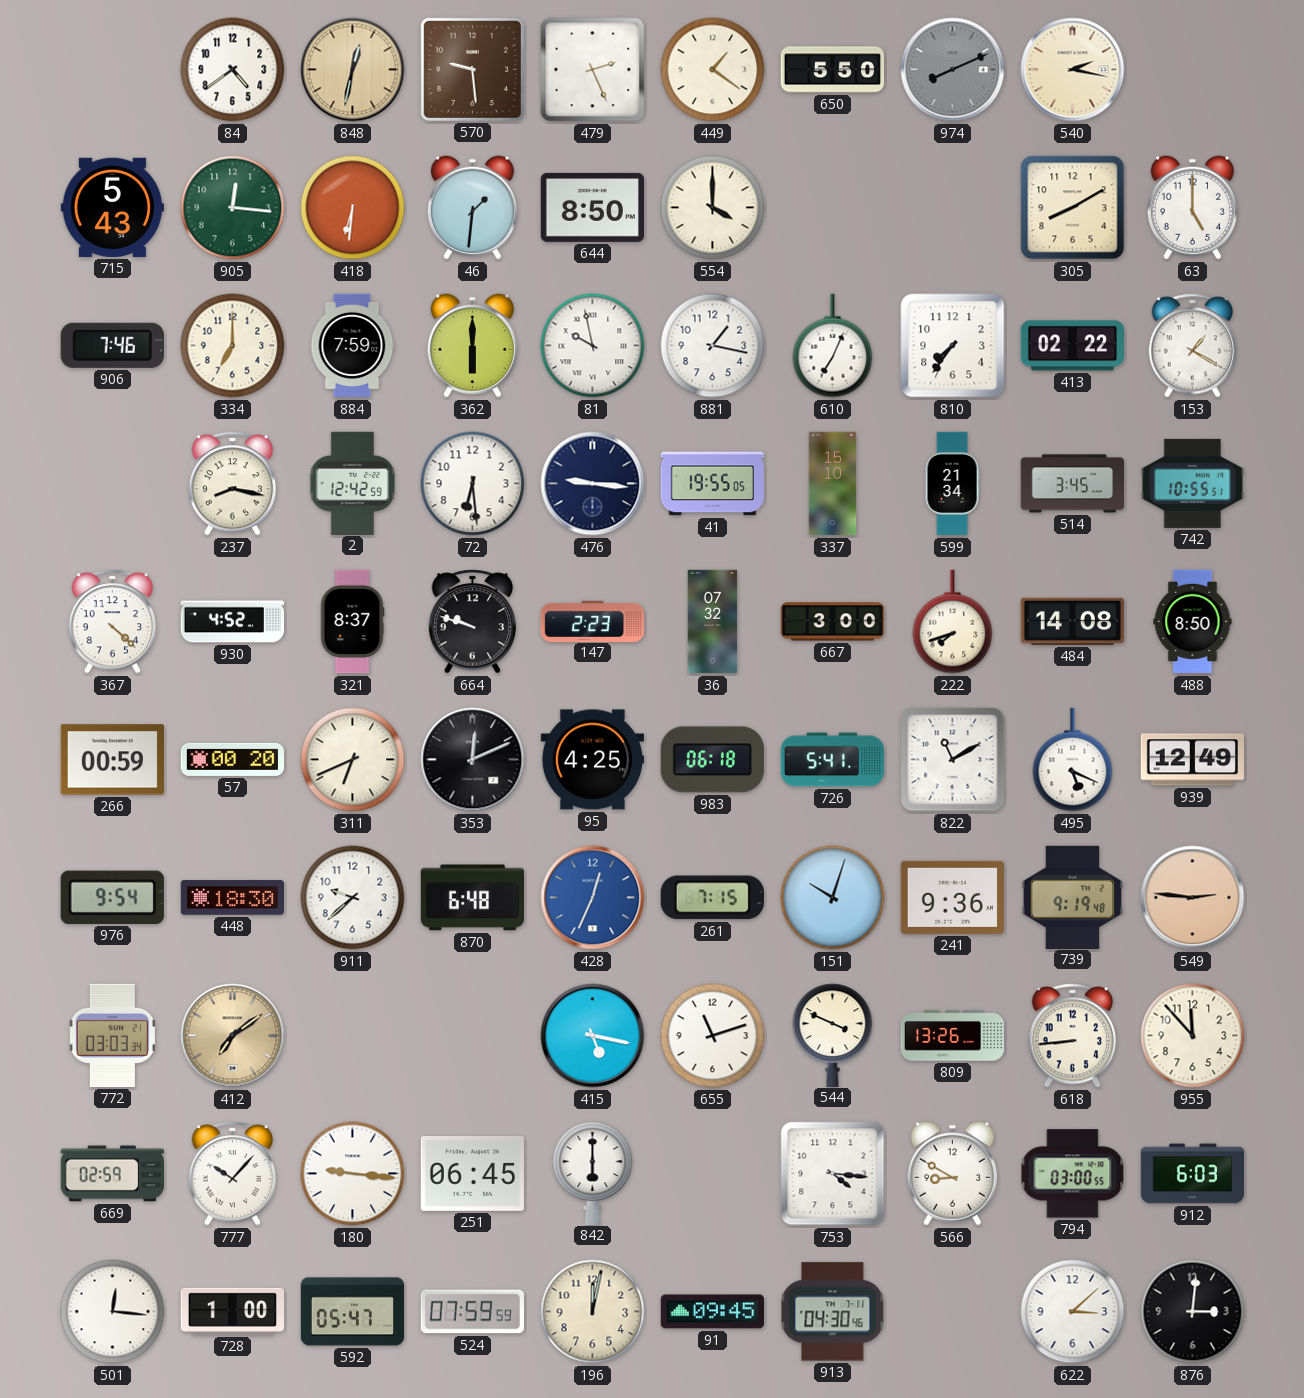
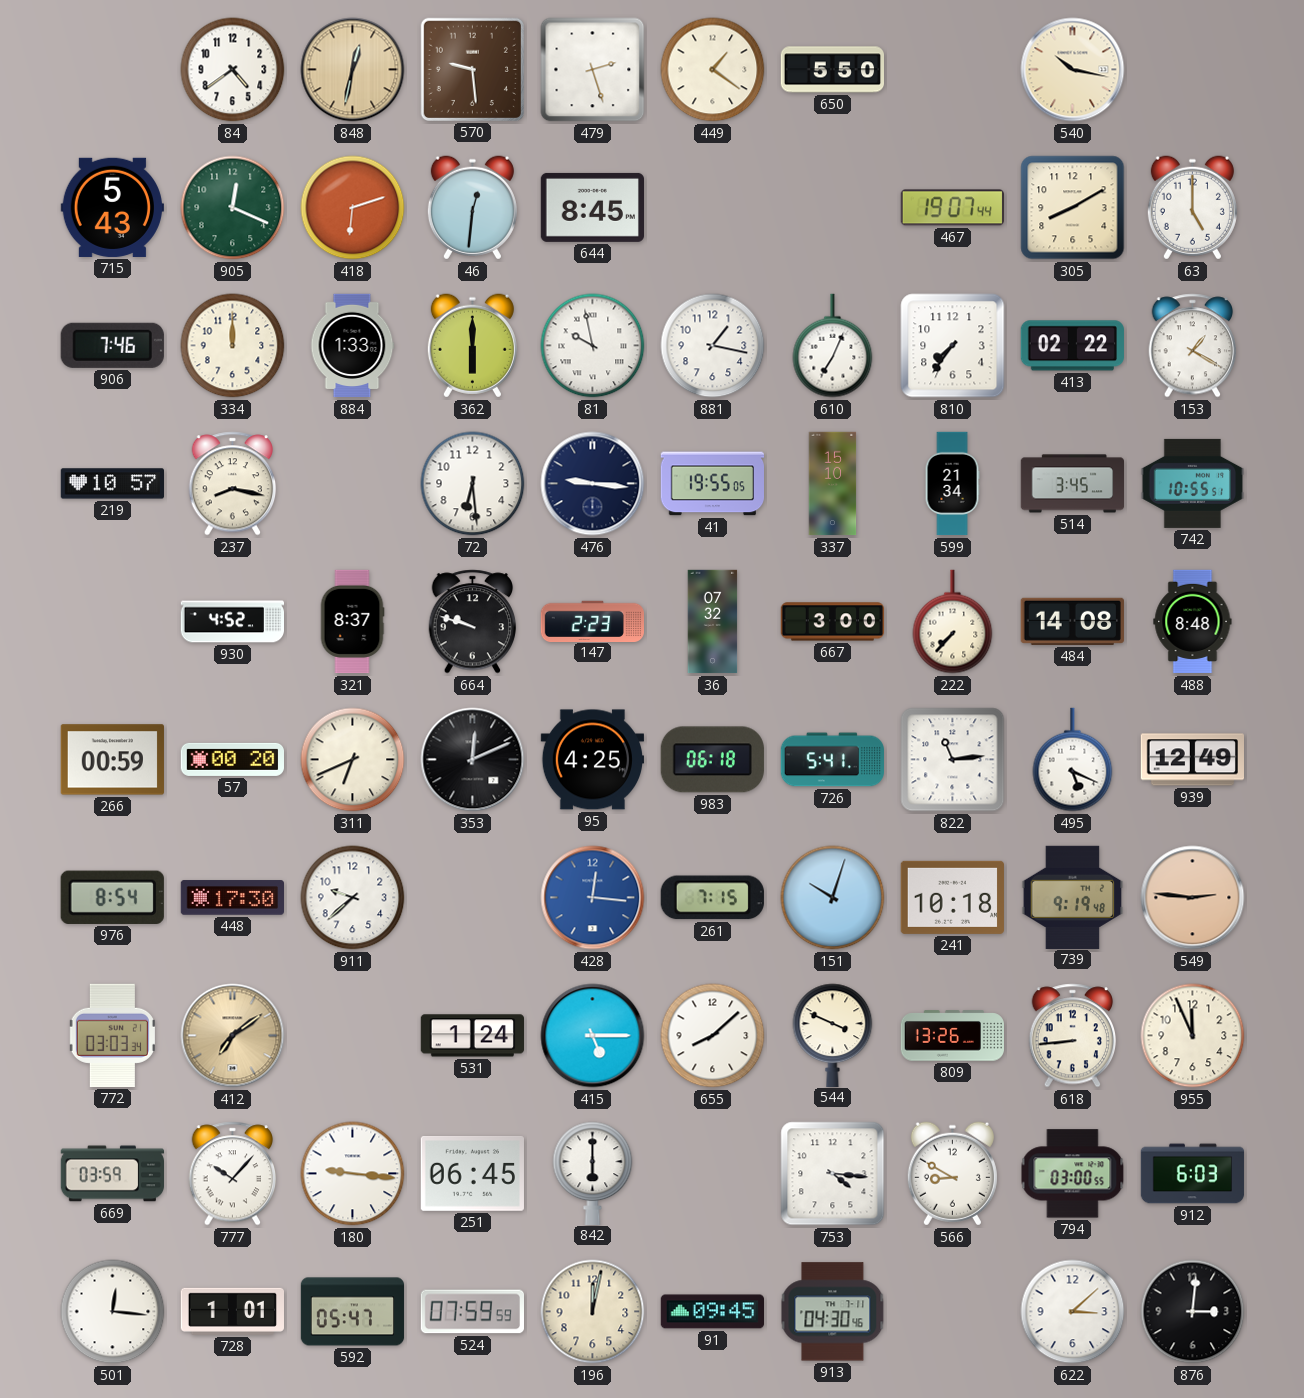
479: 2:26 -> 2:27 (593, 70)
974: 8:11 -> none (953, 70)
540: 2:17 -> 10:17 (1073, 70)
905: 12:16 -> 12:19 (233, 208)
418: 6:31 -> 6:12 (353, 208)
46: 1:31 -> 12:31 (472, 208)
644: 8:50 -> 8:45 (592, 207)
554: 4:00 -> none (713, 208)
467: none -> 19:07 (952, 208)
334: 7:00 -> 12:00 (233, 346)
884: 7:59 -> 1:33 (352, 346)
219: none -> 10:57 (112, 484)
2: 12:42 -> none (353, 483)
367: 4:22 -> none (113, 622)
222: 7:42 -> 7:37 (953, 622)
488: 8:50 -> 8:48 (1193, 622)
822: 11:10 -> 11:14 (953, 760)
976: 9:54 -> 8:54 (112, 897)
448: 18:30 -> 17:30 (232, 898)
870: 6:48 -> none (472, 898)
428: 12:34 -> 12:16 (593, 898)
241: 9:36 -> 10:18 (952, 897)
531: none -> 1:24 (472, 1036)
415: 5:17 -> 5:15 (593, 1036)
655: 11:12 -> 8:08 (713, 1036)
955: 11:53 -> 11:56 (1193, 1036)
669: 02:59 -> 03:59 (112, 1174)
728: 1:00 -> 1:01 (232, 1311)
